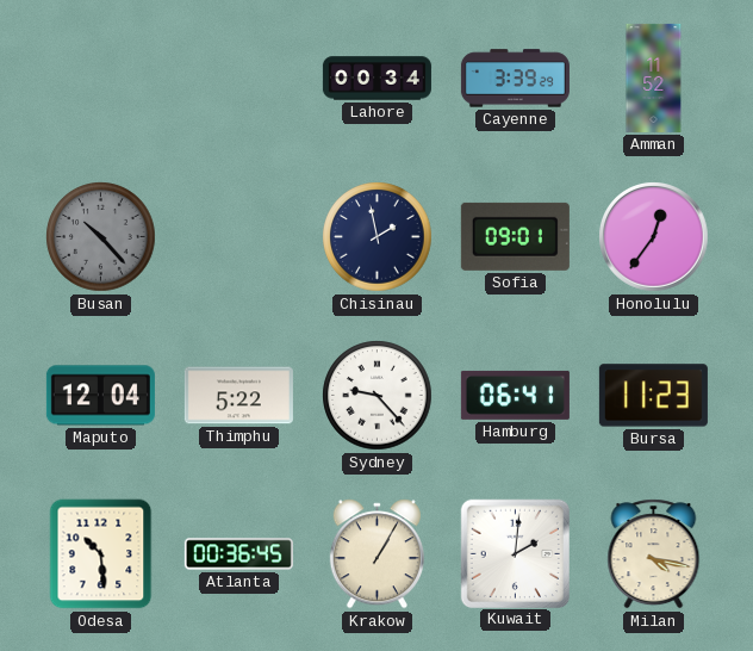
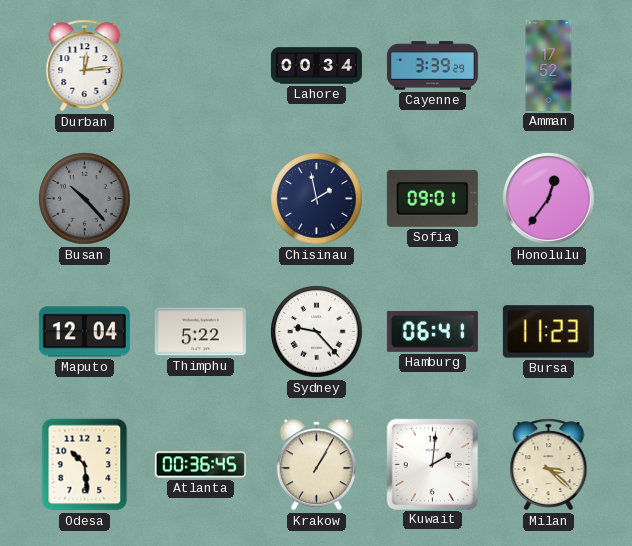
Durban: none -> 12:14 (85, 66)
Amman: 11:52 -> 17:52 (549, 65)
Milan: 4:17 -> 3:22 (549, 465)
